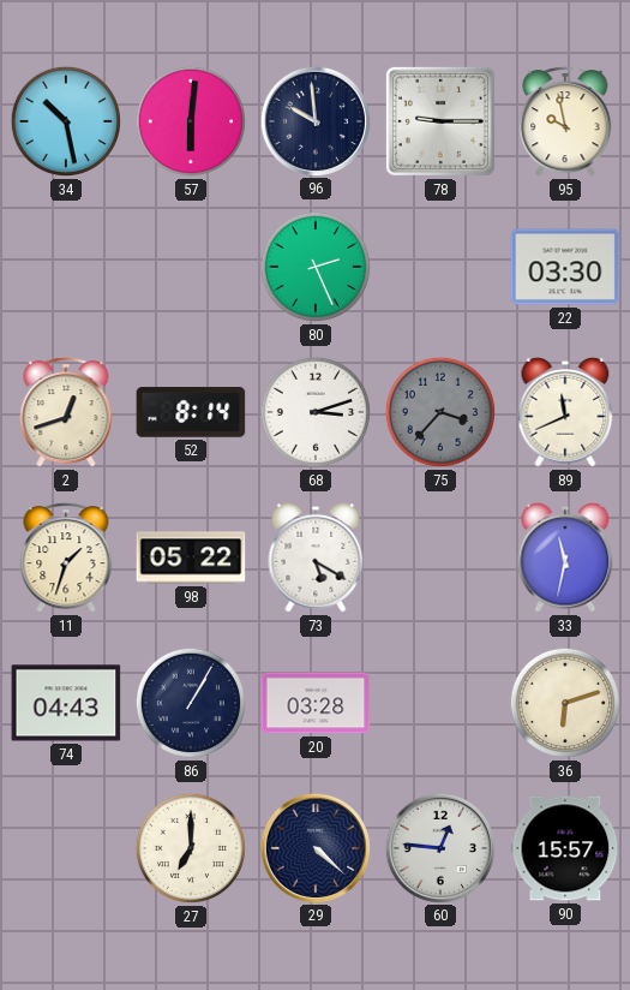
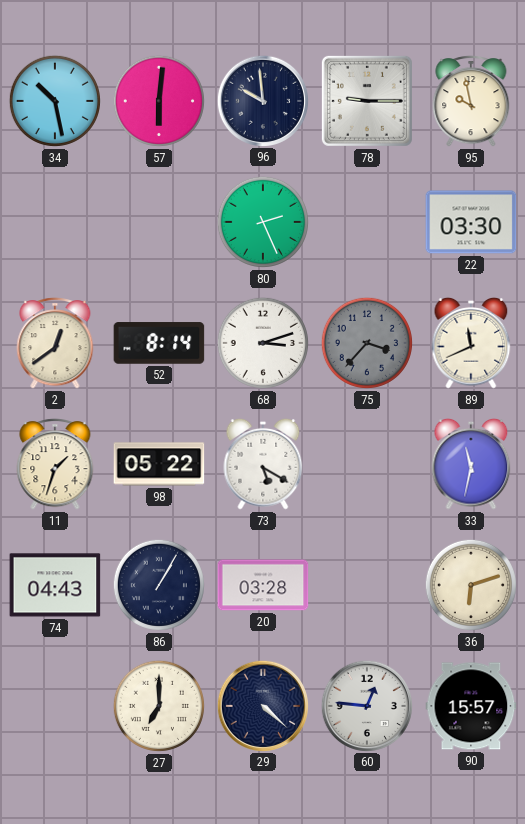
2: 12:42 -> 12:39 (55, 343)
